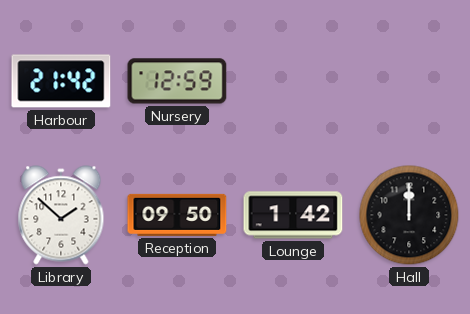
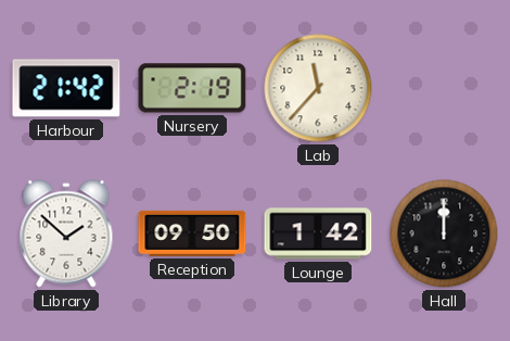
Nursery: 12:59 -> 2:19 (192, 88)
Lab: none -> 11:37 (318, 88)
